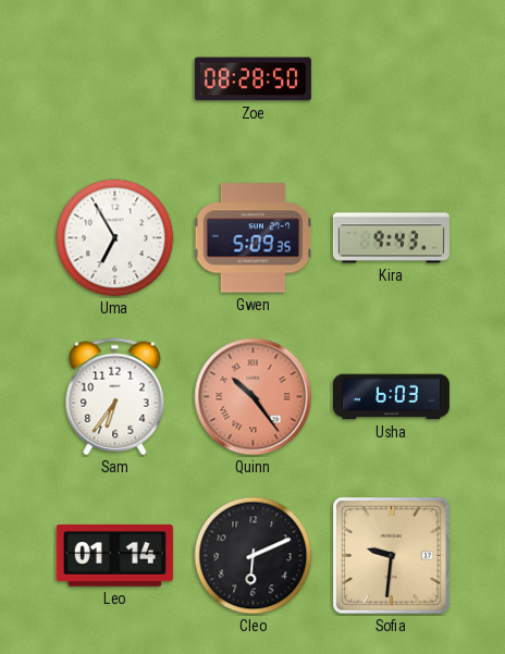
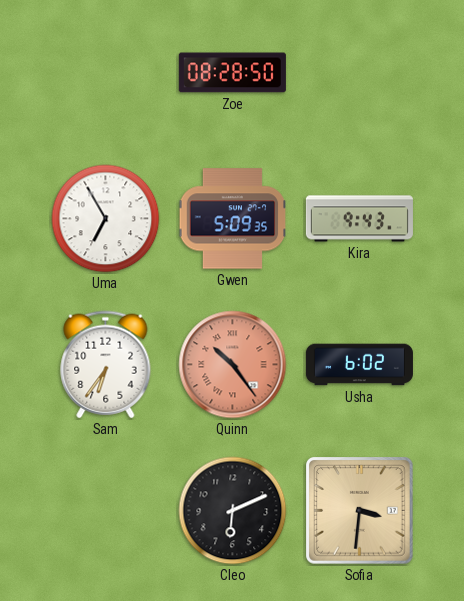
Usha: 6:03 -> 6:02 (359, 365)
Leo: 01:14 -> none (114, 556)
Sofia: 9:31 -> 3:31 (360, 511)
